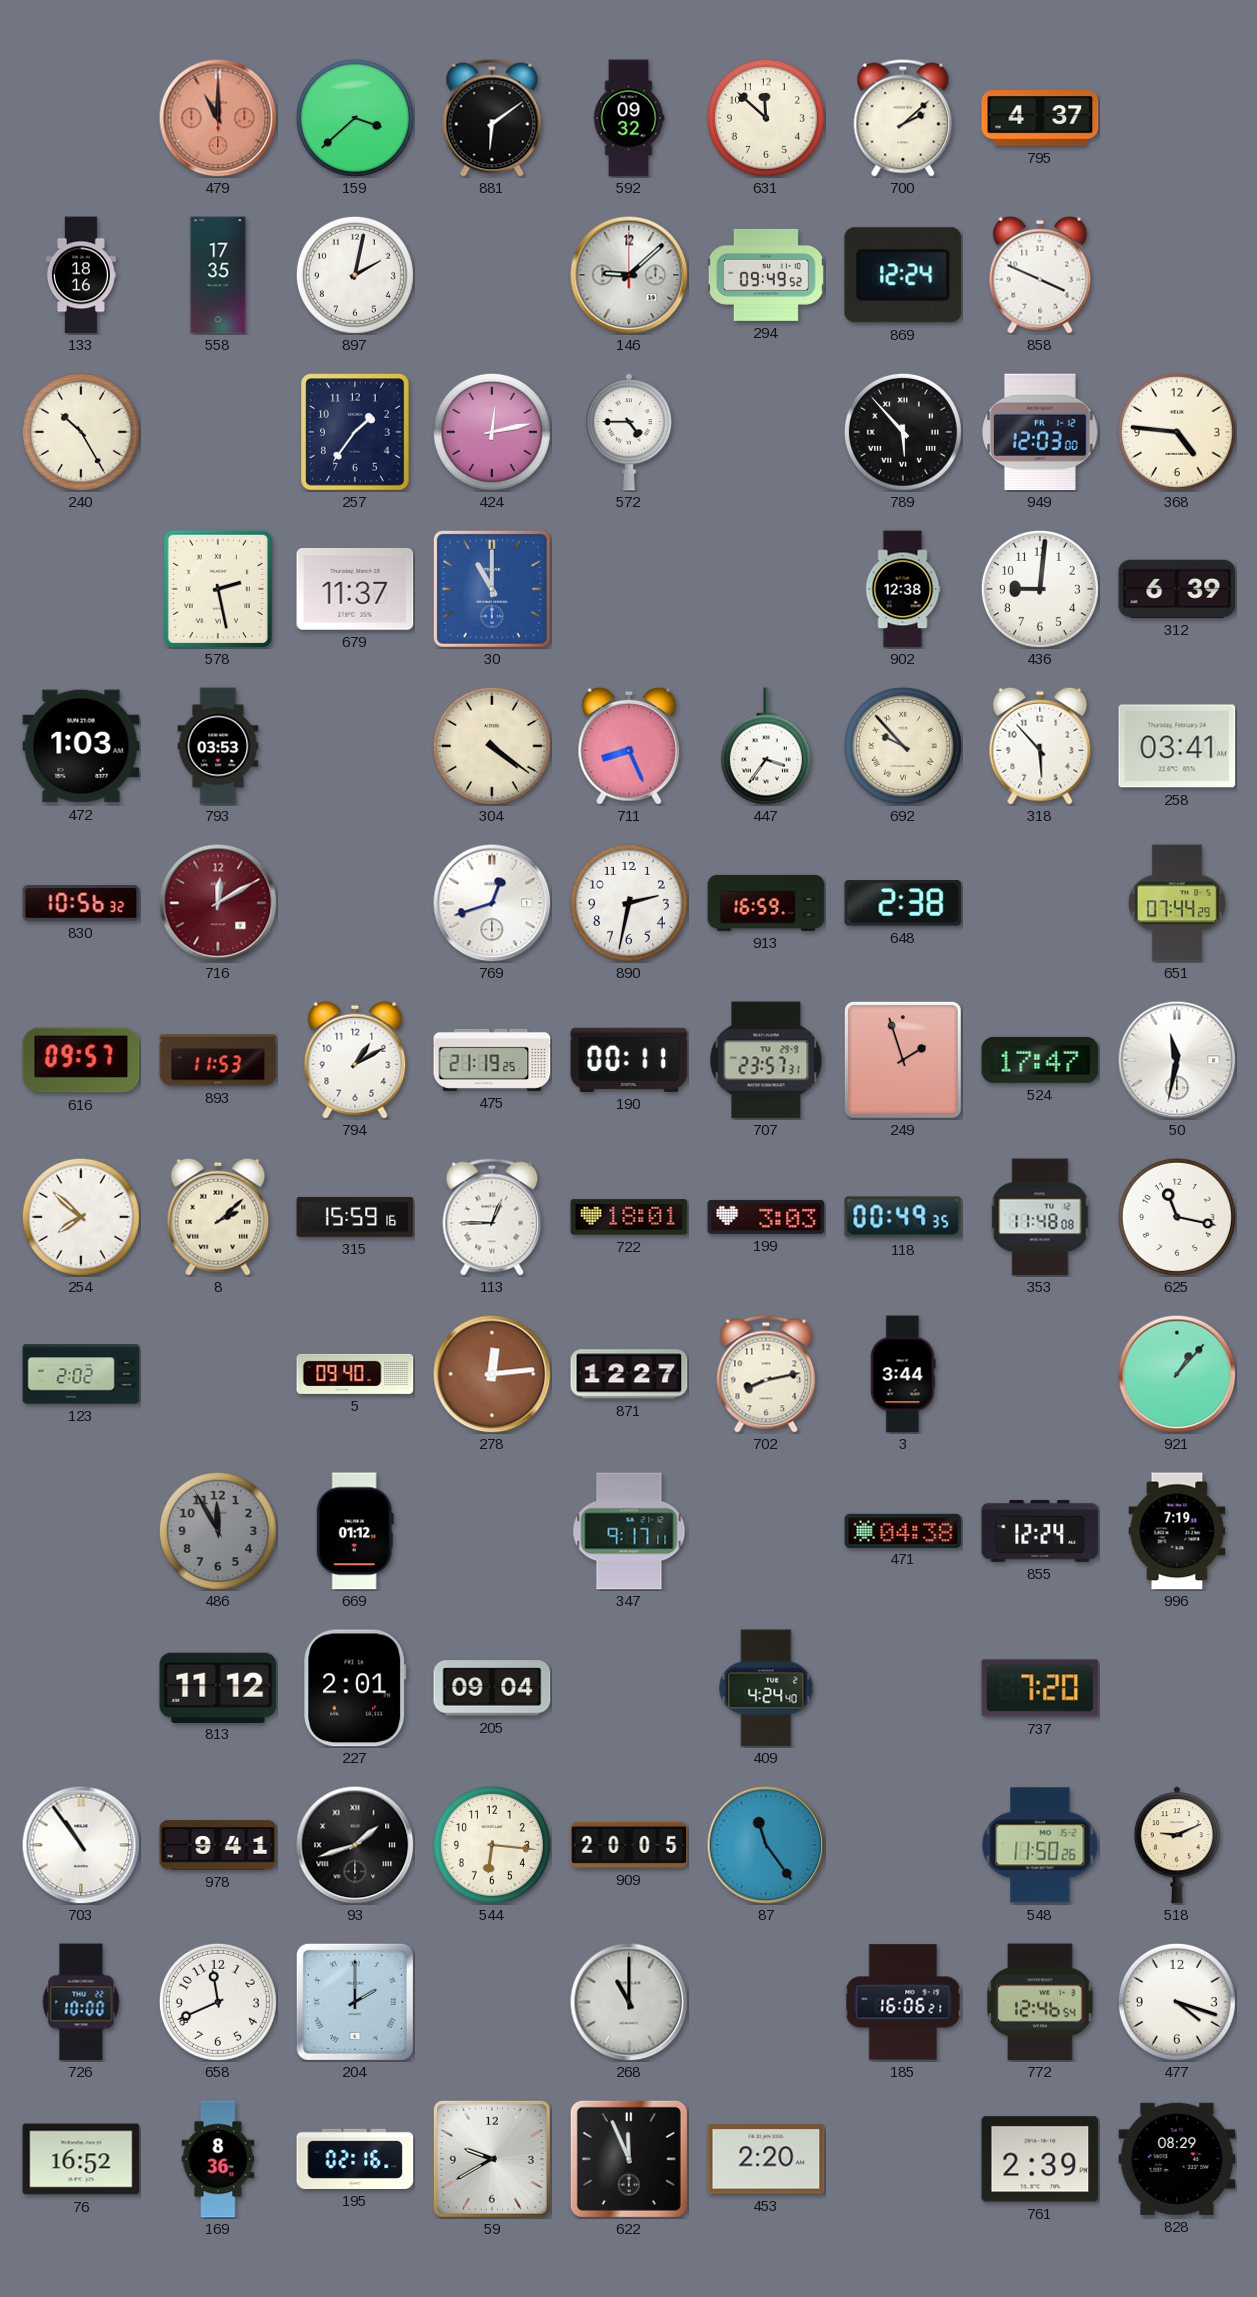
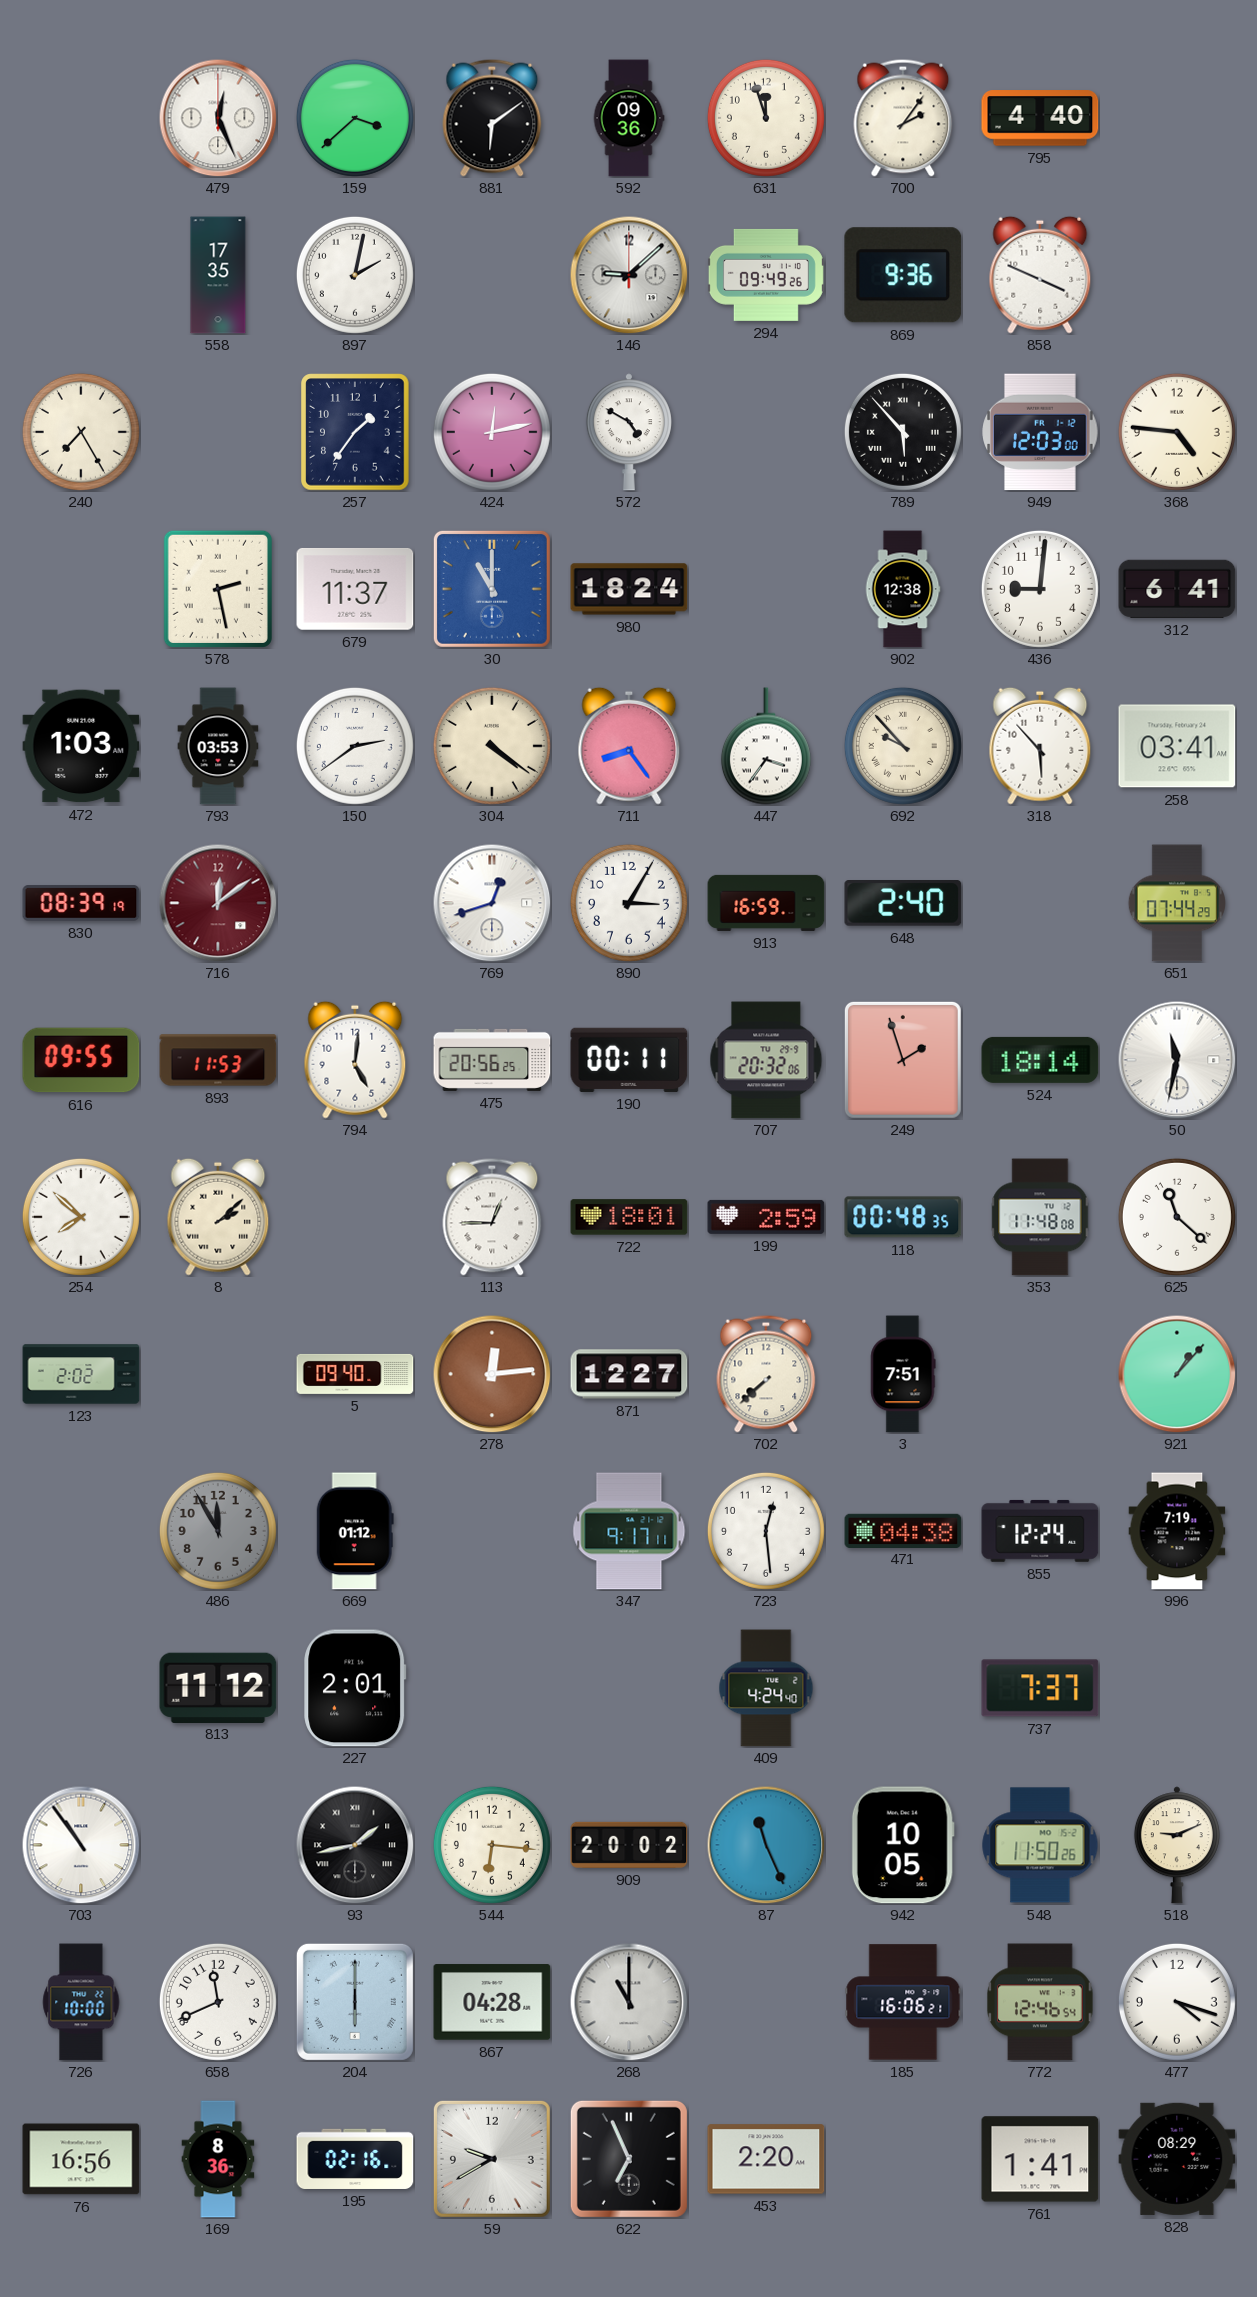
479: 11:00 -> 12:26 (218, 118)
479 dial: salmon -> white (218, 118)
592: 09:32 -> 09:36 (629, 118)
631: 11:52 -> 11:57 (766, 118)
700: 2:08 -> 2:06 (903, 118)
795: 4:37 -> 4:40 (1040, 118)
133: 18:16 -> none (81, 275)
294: 09:49:52 -> 09:49:26 (766, 275)
869: 12:24 -> 9:36 (903, 275)
240: 10:25 -> 7:25 (81, 432)
572: 4:45 -> 4:50 (629, 432)
980: none -> 18:24 (629, 589)
312: 6:39 -> 6:41 (1177, 589)
150: none -> 2:39 (355, 746)
711: 8:26 -> 8:24 (629, 746)
830: 10:56 -> 08:39 (81, 903)
716: 12:10 -> 12:09 (218, 903)
890: 2:32 -> 3:05 (629, 903)
648: 2:38 -> 2:40 (903, 904)
616: 09:57 -> 09:55 (81, 1060)
794: 1:10 -> 5:01 (355, 1060)
475: 21:19 -> 20:56 (492, 1060)
707: 23:57 -> 20:32 (766, 1060)
524: 17:47 -> 18:14 (1040, 1060)
315: 15:59 -> none (355, 1217)
199: 3:03 -> 2:59 (766, 1217)
118: 00:49 -> 00:48 (903, 1217)
625: 11:17 -> 11:22 (1177, 1217)
702: 8:13 -> 7:38 (766, 1374)
3: 3:44 -> 7:51 (903, 1374)
723: none -> 12:29 (766, 1531)
205: 09:04 -> none (492, 1688)
737: 7:20 -> 7:37 (1040, 1688)
978: 9:41 -> none (218, 1845)
93: 1:42 -> 1:43 (355, 1845)
909: 20:05 -> 20:02 (629, 1845)
87: 11:24 -> 11:26 (766, 1845)
942: none -> 10:05 (903, 1845)
204: 2:00 -> 6:00 (355, 2002)
867: none -> 04:28 (492, 2002)
76: 16:52 -> 16:56 (81, 2159)
622: 11:56 -> 6:56 (629, 2159)
761: 2:39 -> 1:41 (1040, 2159)
